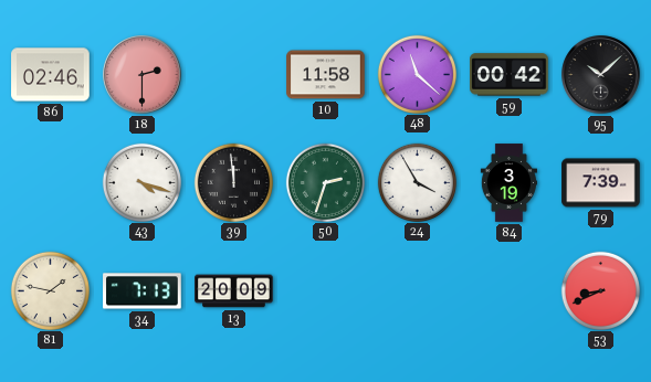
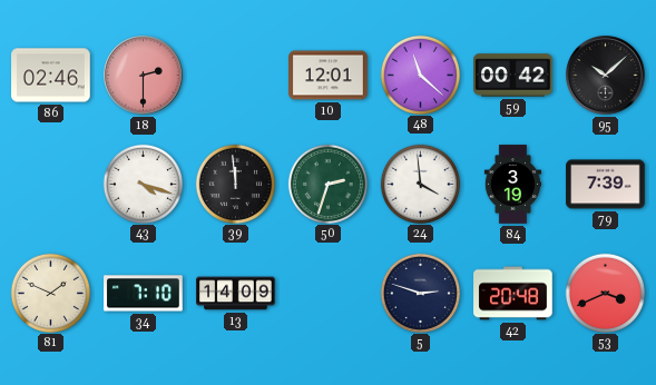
10: 11:58 -> 12:01 (329, 76)
24: 3:55 -> 3:59 (420, 184)
81: 1:47 -> 1:49 (50, 293)
34: 7:13 -> 7:10 (144, 294)
13: 20:09 -> 14:09 (236, 294)
5: none -> 2:48 (420, 293)
42: none -> 20:48 (513, 294)
53: 8:41 -> 3:41 (605, 293)
